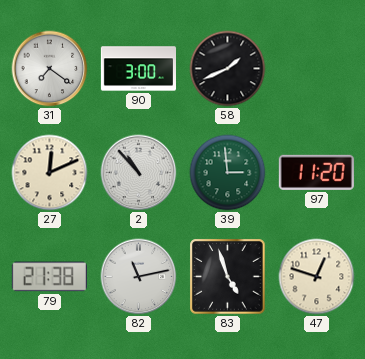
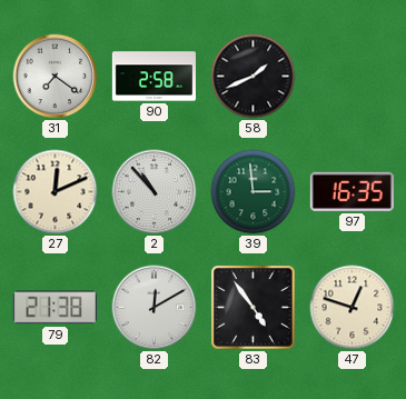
90: 3:00 -> 2:58 (154, 77)
97: 11:20 -> 16:35 (351, 191)
82: 11:13 -> 12:10 (155, 308)
83: 4:57 -> 4:54 (254, 308)
